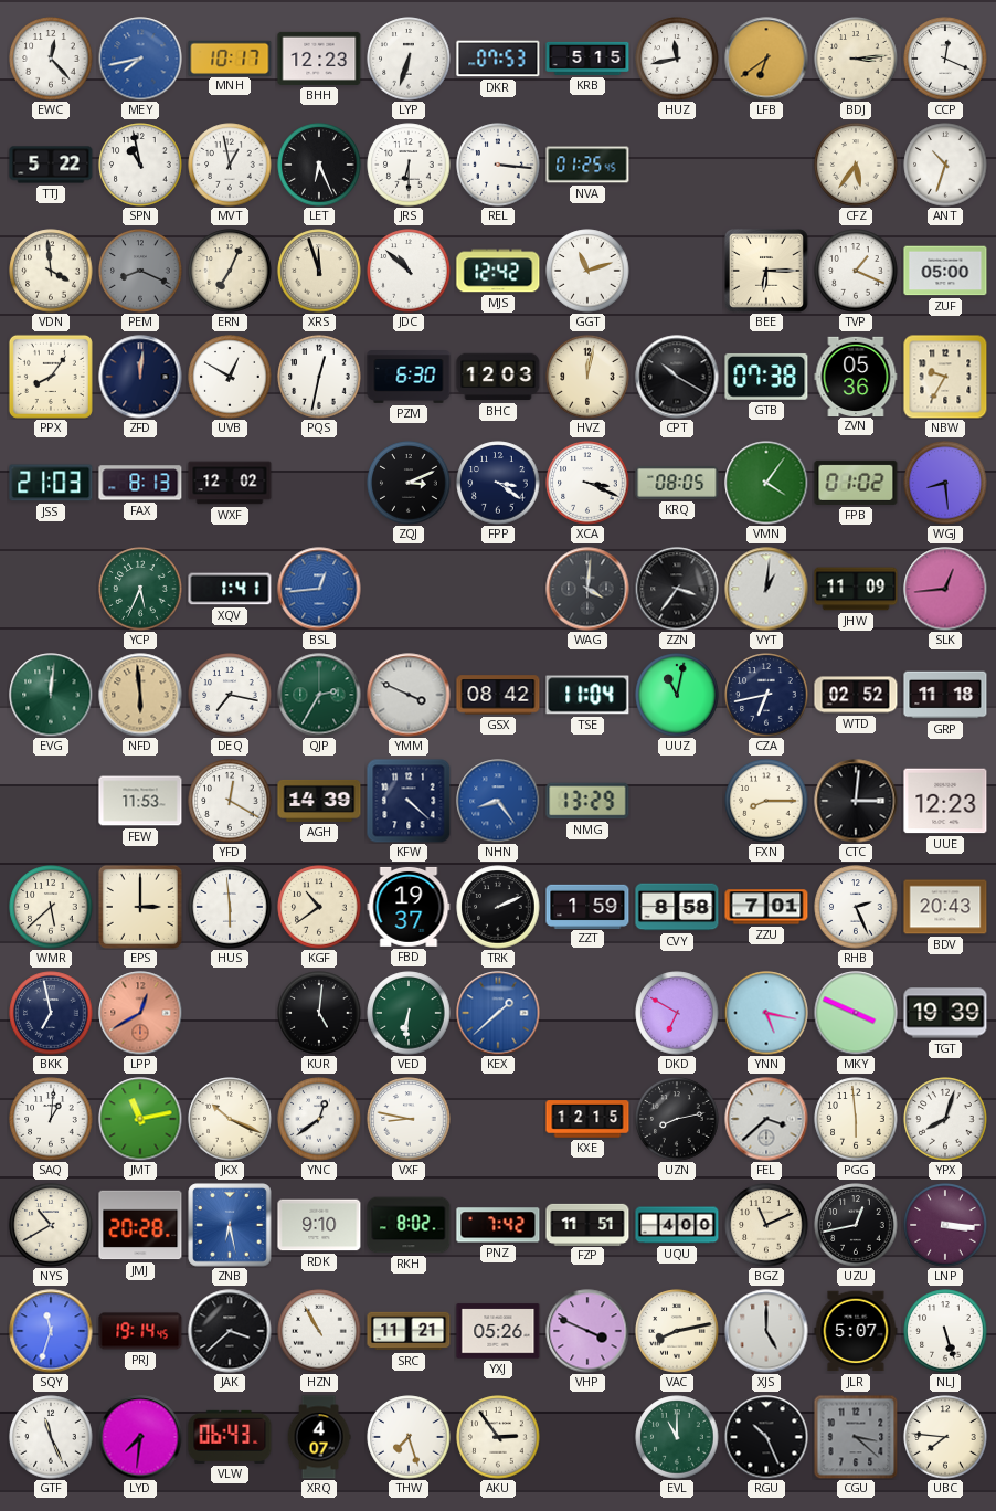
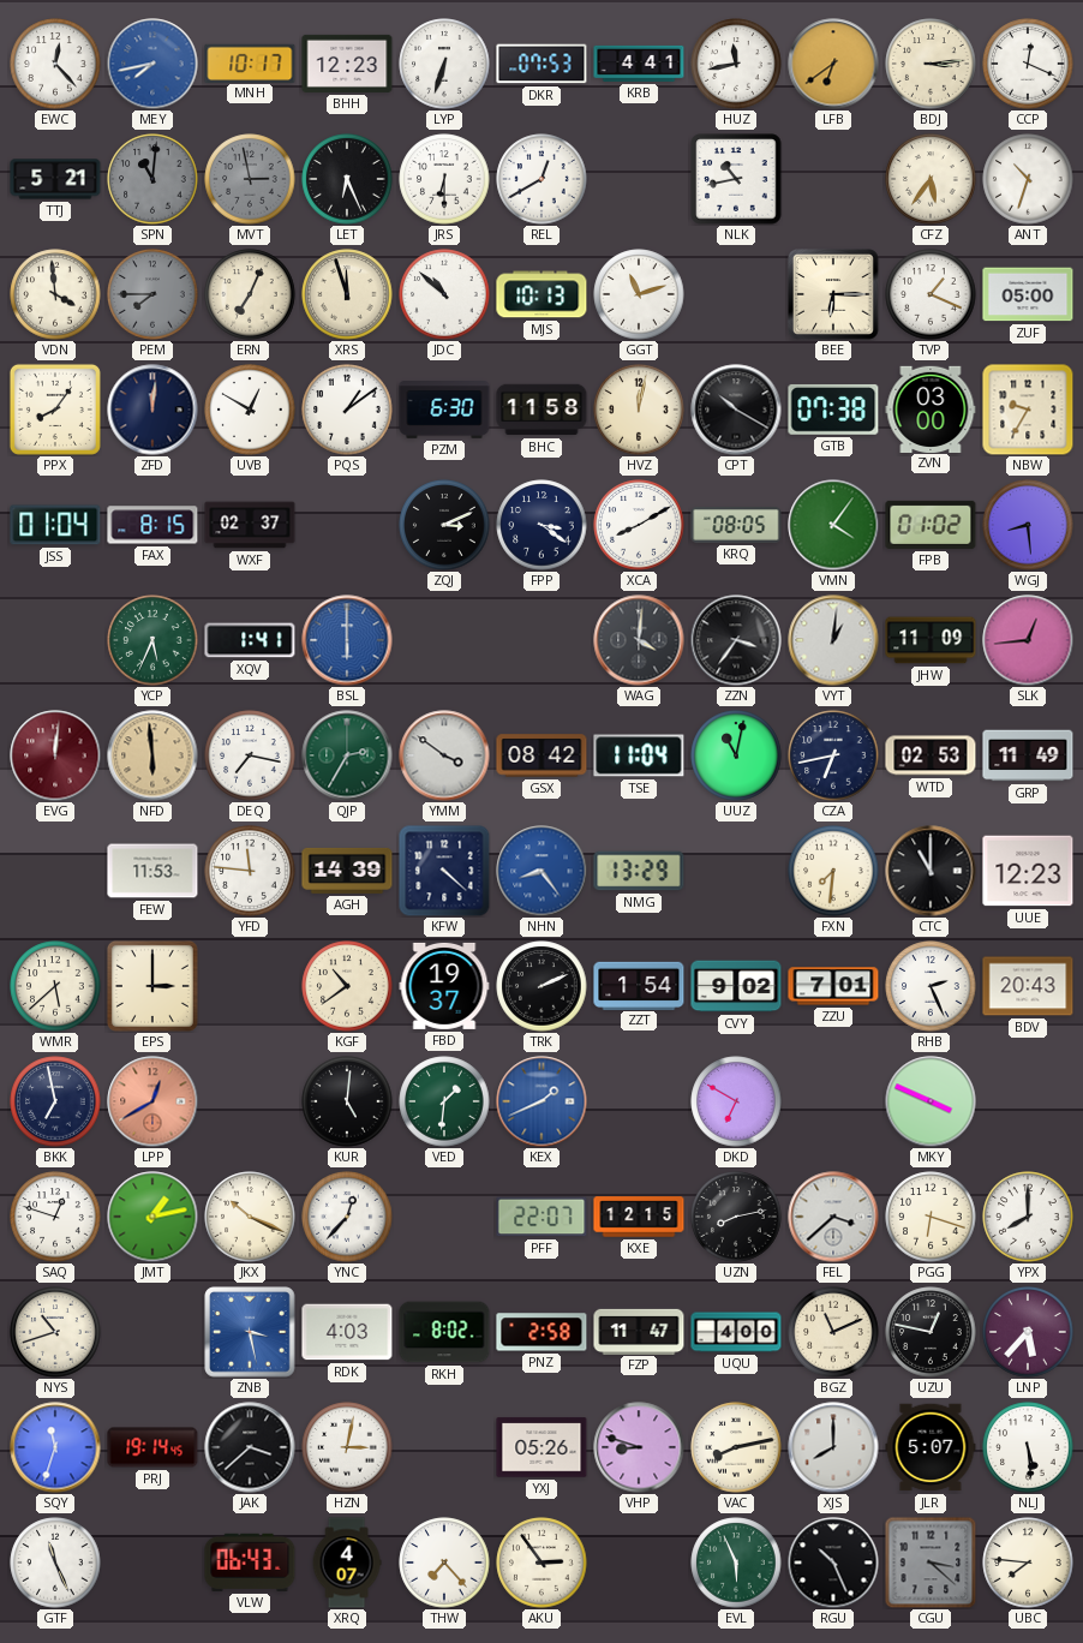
KRB: 5:15 -> 4:41 (639, 64)
TTJ: 5:22 -> 5:21 (55, 179)
SPN: 10:58 -> 11:01 (152, 179)
SPN dial: white -> grey (152, 179)
MVT: 12:58 -> 2:58 (250, 179)
MVT dial: white -> grey (250, 179)
REL: 3:16 -> 12:40 (541, 179)
NVA: 01:25 -> none (587, 165)
NLK: none -> 10:43 (736, 179)
PEM: 8:19 -> 7:45 (152, 294)
MJS: 12:42 -> 10:13 (541, 294)
PQS: 12:32 -> 1:09 (347, 410)
BHC: 12:03 -> 11:58 (541, 410)
ZVN: 05:36 -> 03:00 (931, 408)
JSS: 21:03 -> 01:04 (55, 525)
FAX: 8:13 -> 8:15 (152, 525)
WXF: 12:02 -> 02:37 (250, 525)
XCA: 3:19 -> 8:10 (639, 525)
BSL: 12:44 -> 6:00 (347, 640)
EVG dial: green -> burgundy (55, 755)
YMM: 3:49 -> 3:51 (444, 755)
WTD: 02:52 -> 02:53 (931, 755)
GRP: 11:18 -> 11:49 (1028, 755)
YFD: 12:20 -> 11:46 (250, 871)
FXN: 8:15 -> 7:31 (833, 871)
CTC: 3:01 -> 11:00 (931, 871)
HUS: 5:59 -> none (230, 907)
ZZT: 1:59 -> 1:54 (639, 985)
CVY: 8:58 -> 9:02 (736, 986)
VED: 6:31 -> 1:31 (444, 1101)
KEX: 1:38 -> 1:41 (541, 1101)
YNN: 5:17 -> none (766, 1013)
TGT: 19:39 -> none (945, 1013)
SAQ: 1:01 -> 12:48 (55, 1217)
JMT: 11:13 -> 1:13 (152, 1217)
YNC: 12:39 -> 12:37 (347, 1217)
VXF: 8:47 -> none (409, 1119)
PFF: none -> 22:07 (541, 1217)
PGG: 5:59 -> 6:18 (931, 1217)
YPX: 8:03 -> 8:00 (1028, 1217)
NYS: 10:40 -> 10:42 (55, 1332)
JMJ: 20:28 -> none (140, 1225)
ZNB: 6:28 -> 3:28 (250, 1332)
RDK: 9:10 -> 4:03 (347, 1332)
PNZ: 7:42 -> 2:58 (541, 1332)
FZP: 11:51 -> 11:47 (639, 1331)
UZU: 12:43 -> 12:47 (931, 1332)
LNP: 3:16 -> 5:37 (1028, 1332)
HZN: 10:55 -> 3:02 (347, 1447)
SRC: 11:21 -> none (409, 1331)
VHP: 3:49 -> 8:48 (639, 1447)
XJS: 5:00 -> 8:00 (833, 1447)
NLJ: 5:27 -> 5:29 (1028, 1447)
LYD: 7:31 -> none (140, 1437)
THW: 7:27 -> 7:23 (444, 1563)
EVL: 11:00 -> 5:56 (736, 1563)
